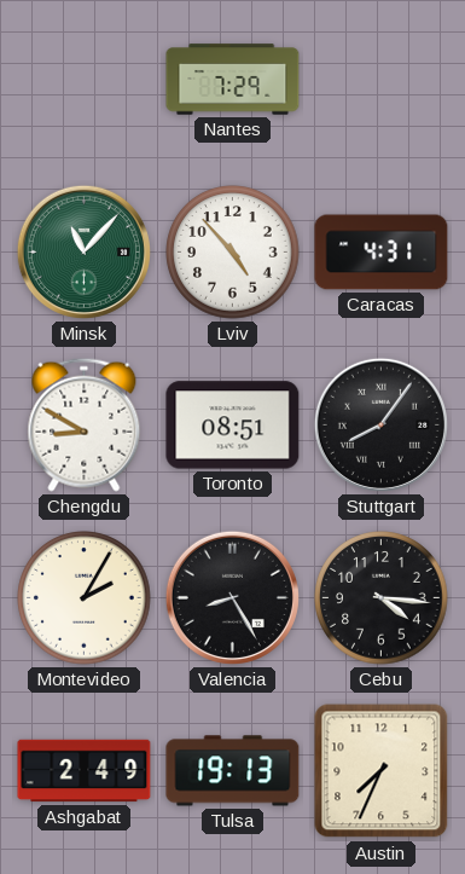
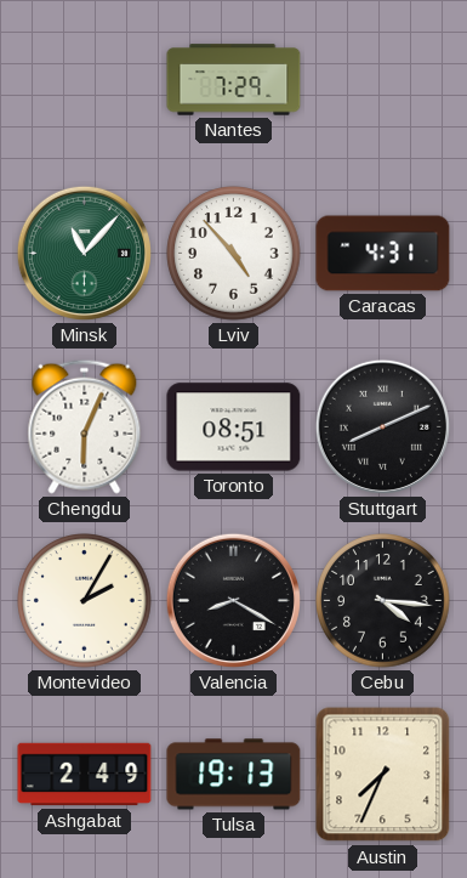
Chengdu: 8:50 -> 6:04 (85, 426)
Stuttgart: 8:06 -> 8:11 (382, 426)
Valencia: 8:25 -> 8:20 (233, 600)
